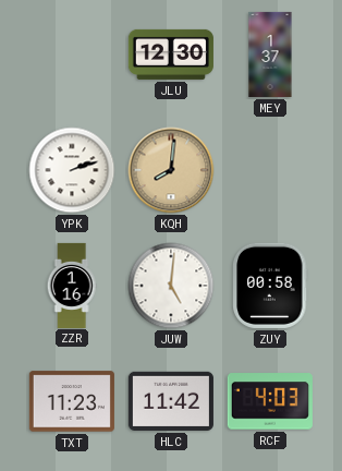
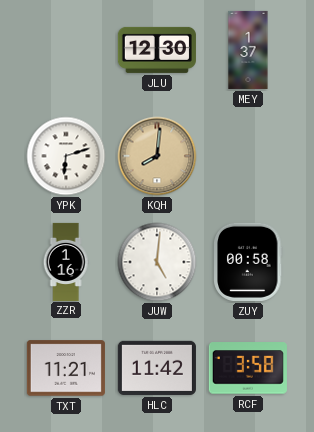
YPK: 2:12 -> 6:12 (66, 156)
TXT: 11:23 -> 11:21 (66, 368)
RCF: 4:03 -> 3:58 (248, 368)
